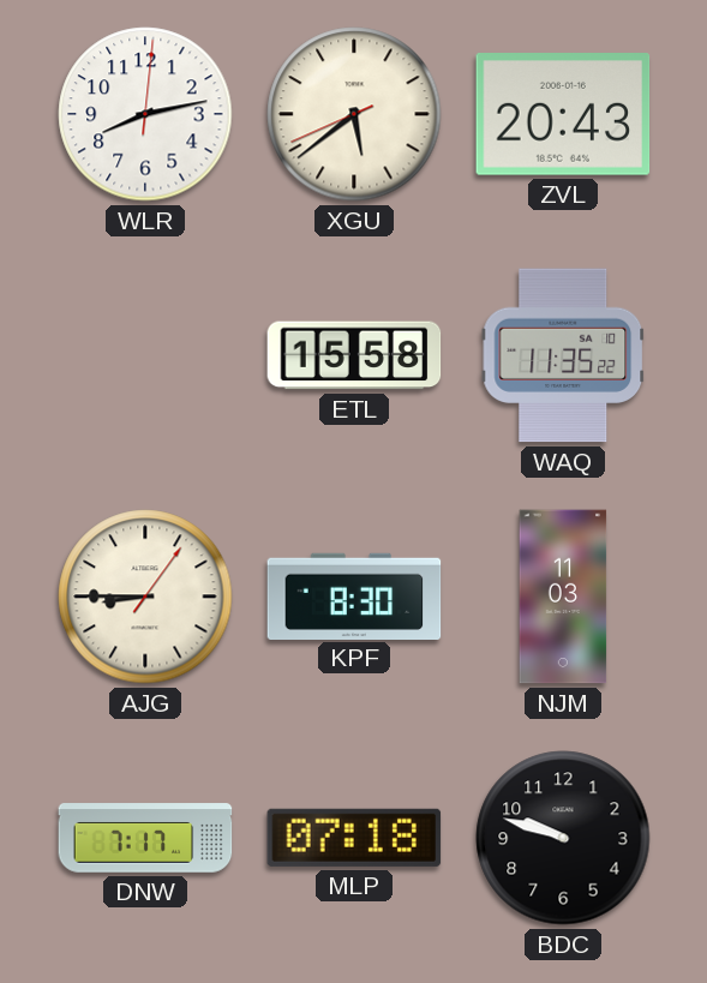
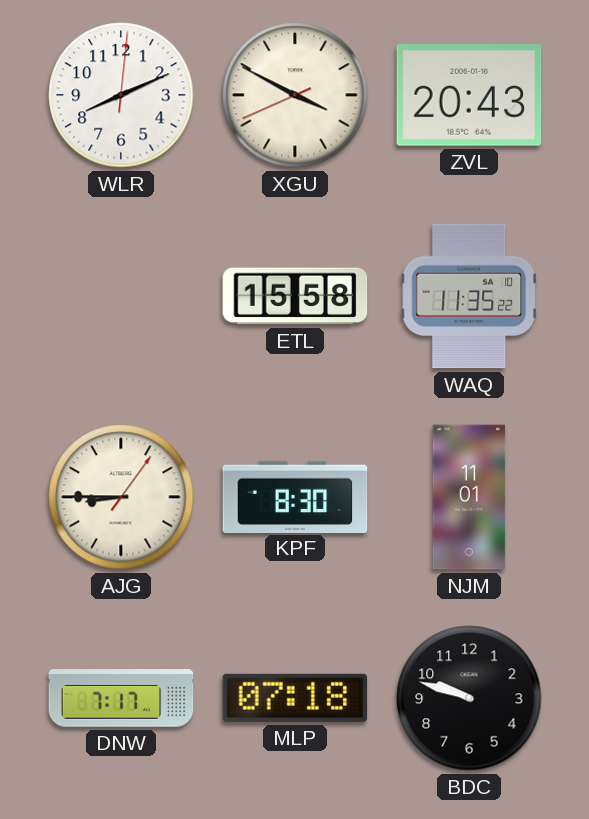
WLR: 8:13 -> 8:11 (121, 95)
XGU: 5:38 -> 3:49 (295, 95)
NJM: 11:03 -> 11:01 (469, 497)
